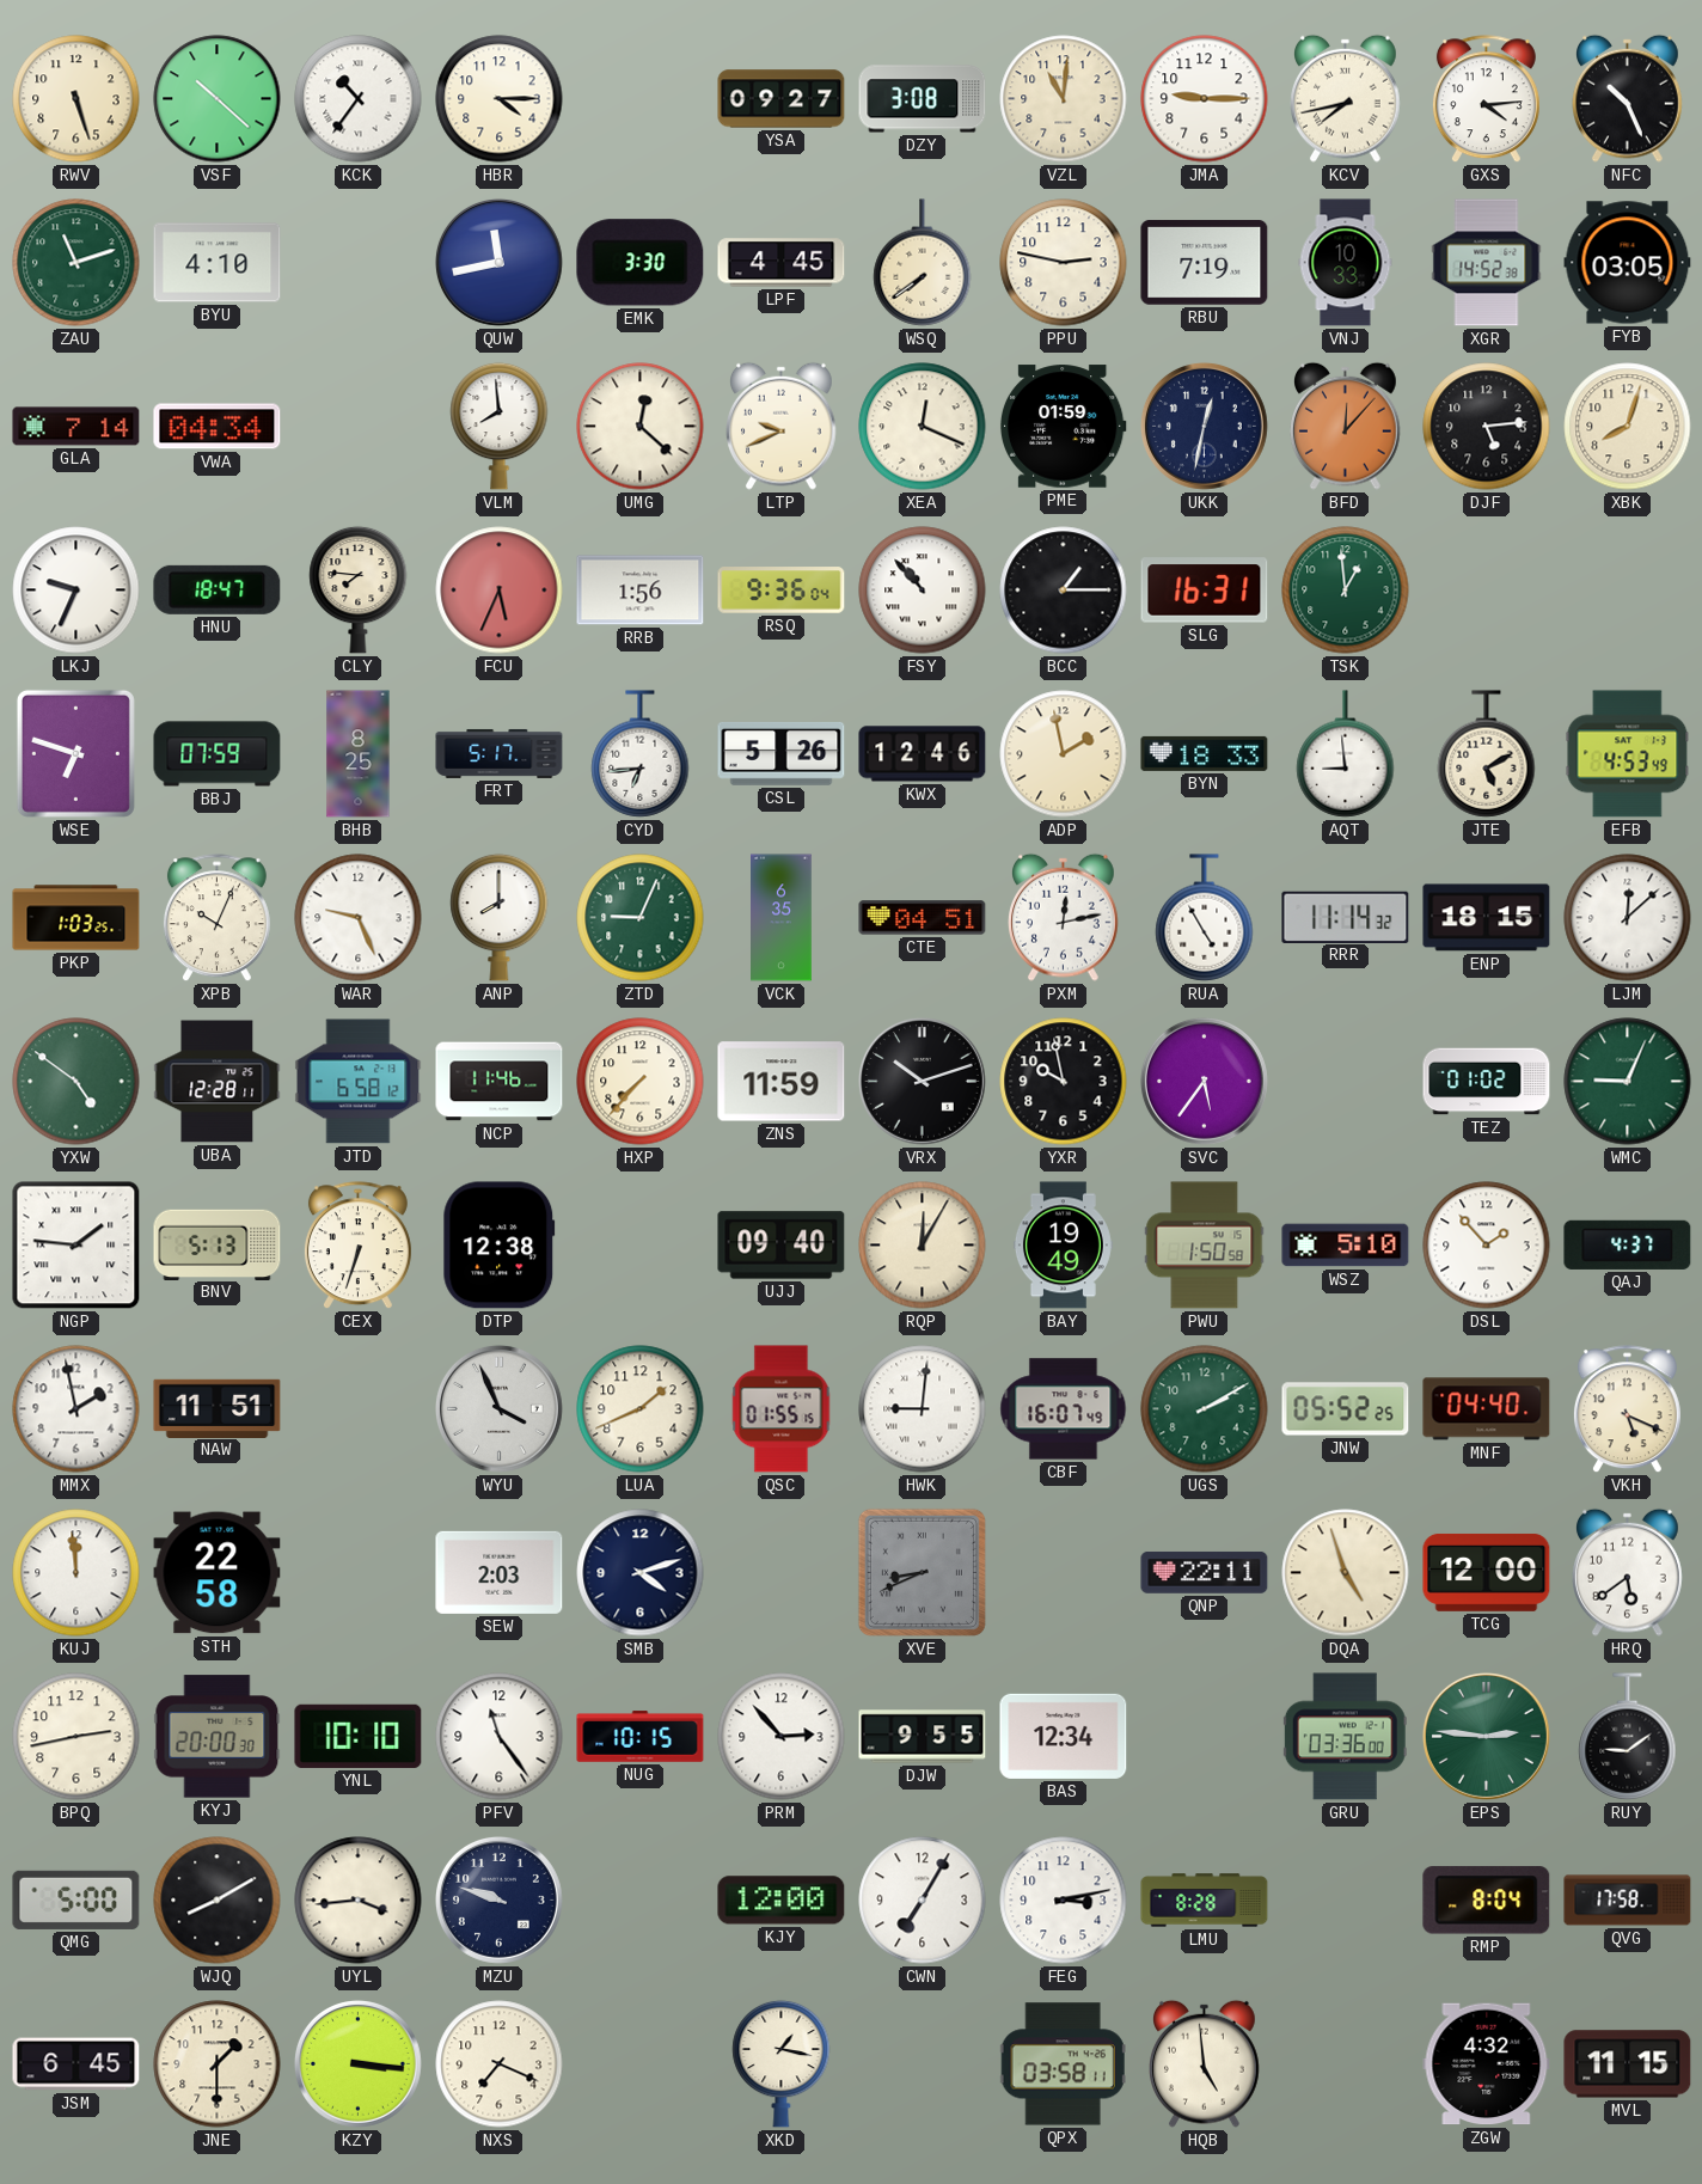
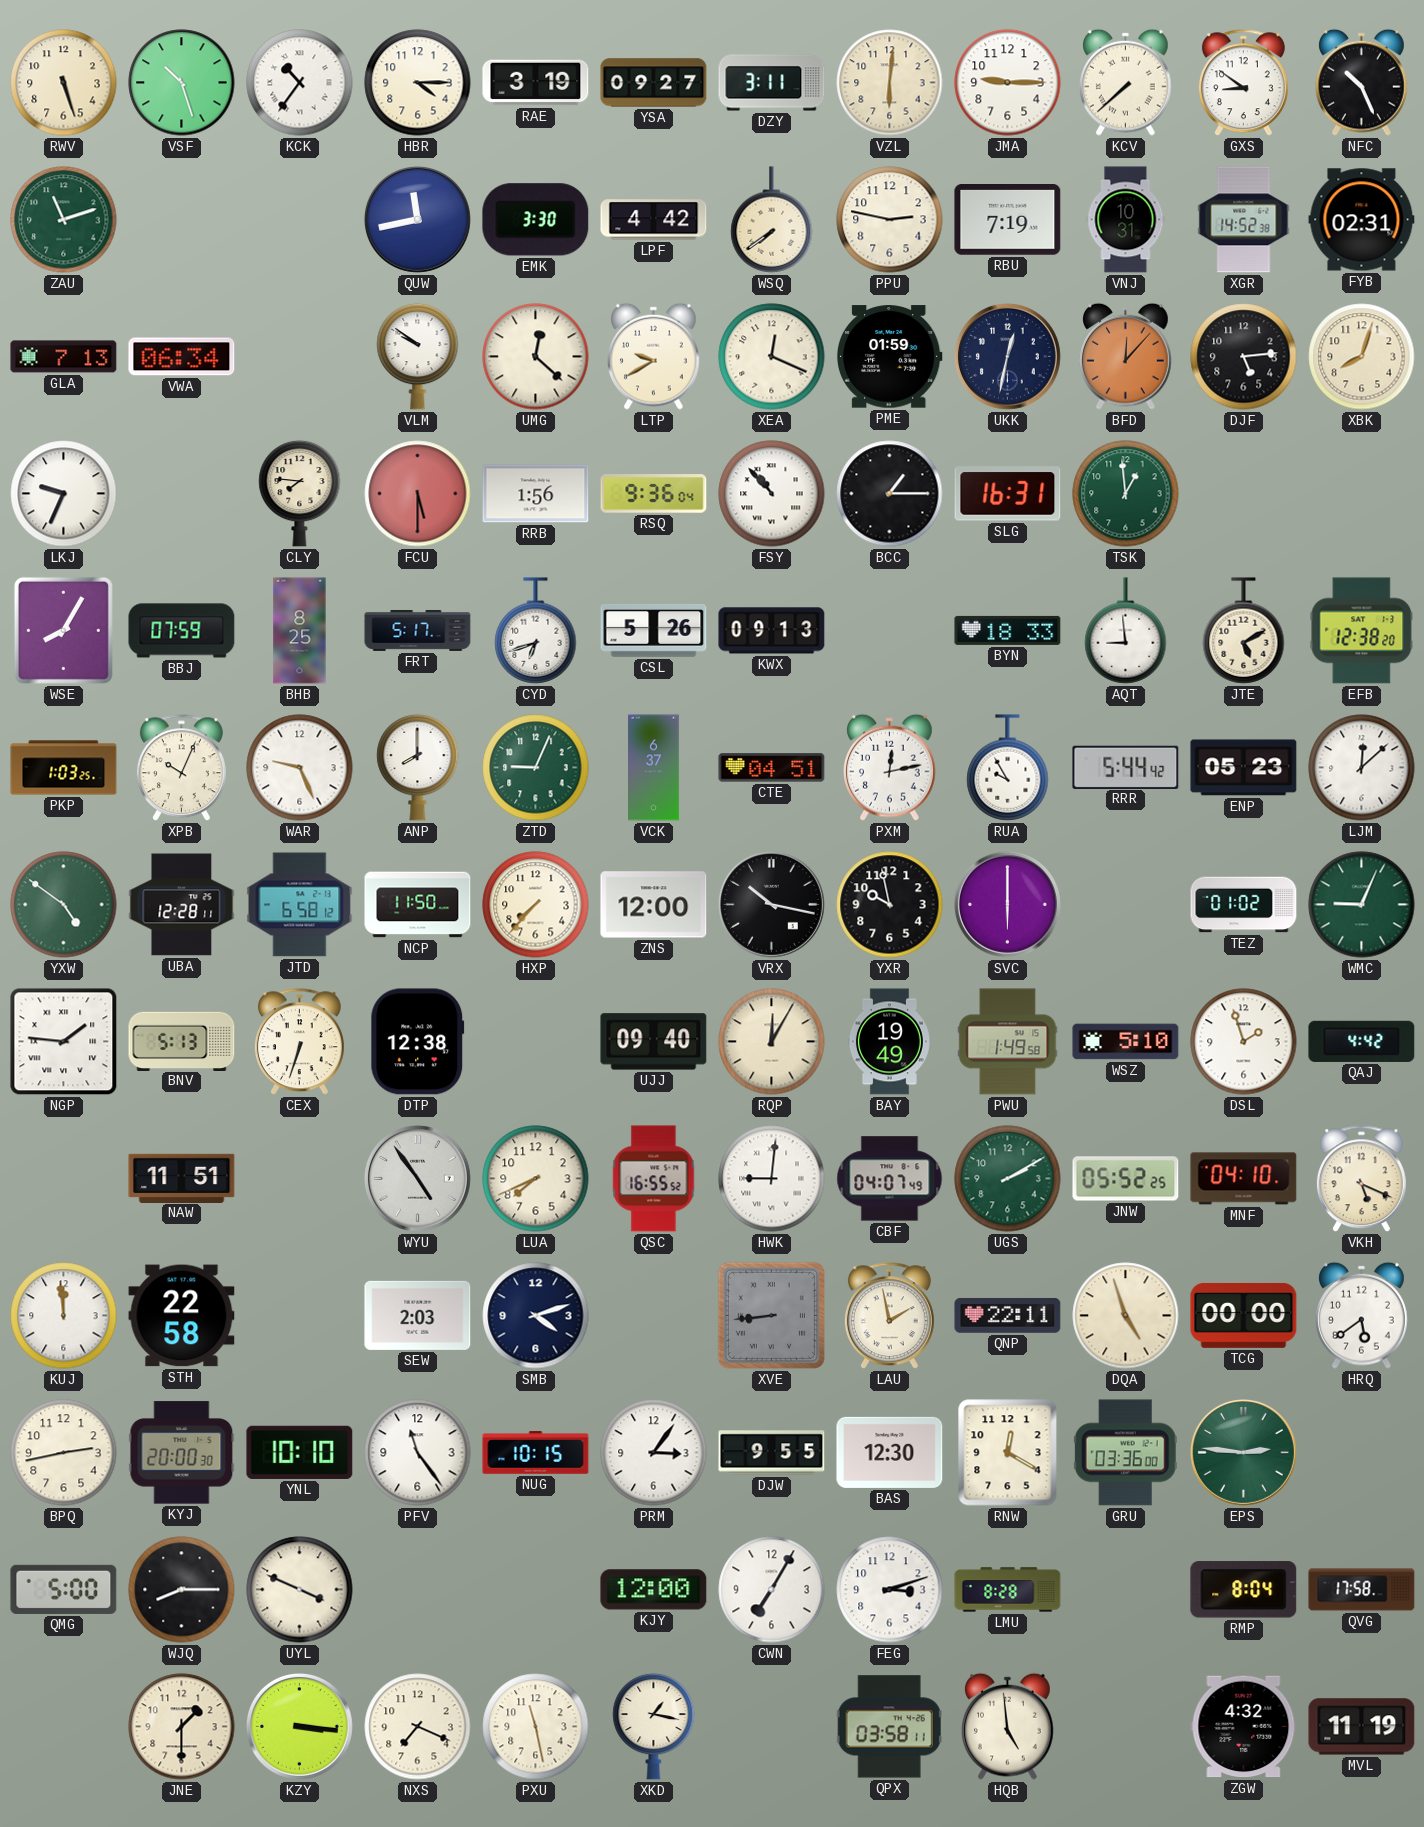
VSF: 10:22 -> 10:27 (182, 83)
RAE: none -> 3:19 (536, 83)
DZY: 3:08 -> 3:11 (772, 83)
VZL: 11:01 -> 6:01 (890, 83)
KCV: 7:43 -> 7:38 (1126, 82)
GXS: 4:14 -> 8:51 (1243, 83)
BYU: 4:10 -> none (218, 263)
LPF: 4:45 -> 4:42 (654, 220)
VNJ: 10:33 -> 10:31 (1126, 220)
FYB: 03:05 -> 02:31 (1362, 220)
GLA: 7:14 -> 7:13 (64, 357)
VWA: 04:34 -> 06:34 (182, 357)
VLM: 7:59 -> 9:51 (418, 356)
LTP: 9:41 -> 9:40 (654, 356)
HNU: 18:47 -> none (218, 589)
FCU: 5:34 -> 5:30 (418, 494)
WSE: 6:48 -> 8:05 (63, 630)
CYD: 6:44 -> 6:42 (536, 631)
KWX: 12:46 -> 09:13 (772, 631)
ADP: 1:58 -> none (1064, 754)
EFB: 4:53 -> 12:38 (1362, 631)
VCK: 6:35 -> 6:37 (654, 768)
RUA: 4:55 -> 9:55 (1008, 768)
RRR: 11:14 -> 5:44 (1126, 767)
ENP: 18:15 -> 05:23 (1244, 768)
NCP: 11:46 -> 11:50 (418, 905)
ZNS: 11:59 -> 12:00 (654, 905)
VRX: 10:12 -> 10:17 (771, 904)
SVC: 5:36 -> 6:00 (1007, 904)
PWU: 1:50 -> 1:49 (1008, 1042)
DSL: 1:53 -> 1:57 (1244, 1042)
QAJ: 4:37 -> 4:42 (1362, 1041)
MMX: 1:58 -> none (76, 1409)
WYU: 3:56 -> 4:54 (417, 1178)
LUA: 1:41 -> 7:41 (536, 1179)
QSC: 01:55 -> 16:55 (654, 1179)
CBF: 16:07 -> 04:07 (890, 1179)
MNF: 04:40 -> 04:10 (1244, 1179)
XVE: 8:41 -> 8:44 (771, 1315)
LAU: none -> 1:58 (889, 1316)
TCG: 12:00 -> 00:00 (1244, 1315)
PRM: 2:53 -> 3:06 (654, 1453)
BAS: 12:34 -> 12:30 (890, 1452)
RNW: none -> 12:20 (1008, 1453)
RUY: 9:09 -> none (1628, 1737)
WJQ: 8:10 -> 8:15 (182, 1590)
UYL: 3:44 -> 3:49 (300, 1590)
MZU: 9:48 -> none (498, 1899)
FEG: 3:13 -> 3:12 (890, 1590)
JSM: 6:45 -> none (76, 2064)
PXU: none -> 11:28 (536, 1727)
MVL: 11:15 -> 11:19 (1362, 1727)
